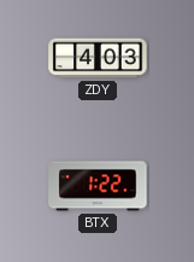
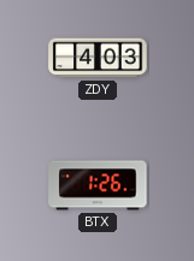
BTX: 1:22 -> 1:26 (98, 185)
